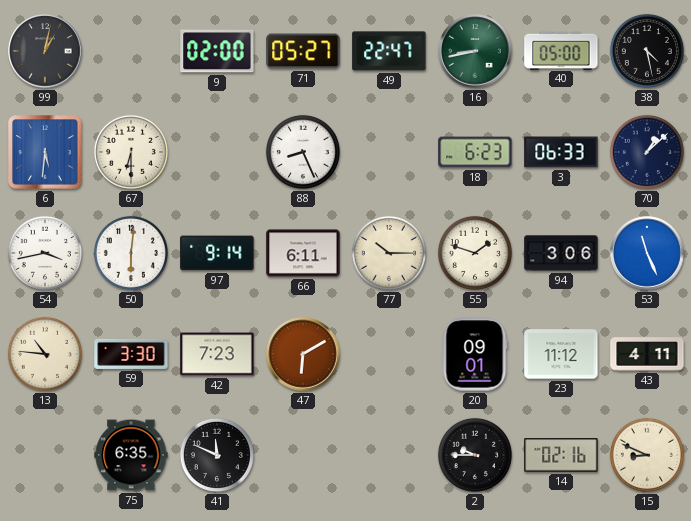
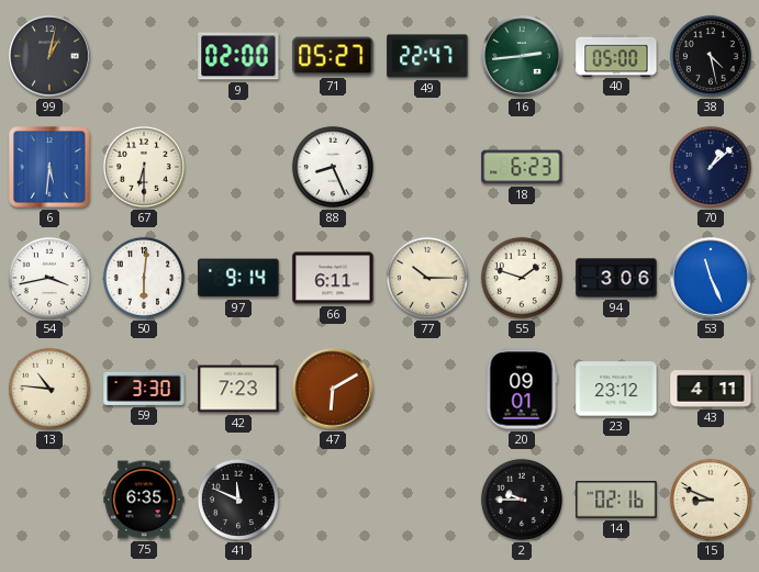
16: 8:43 -> 2:44 (522, 56)
3: 06:33 -> none (561, 152)
23: 11:12 -> 23:12 (616, 389)
